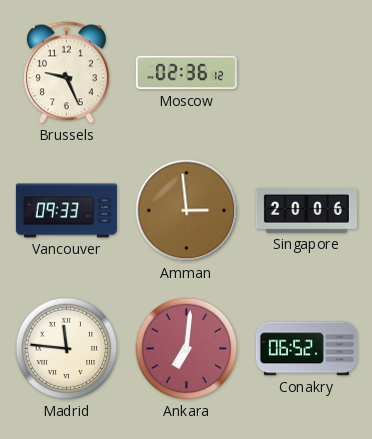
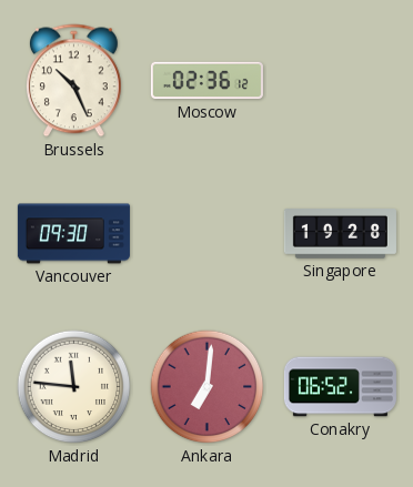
Brussels: 9:26 -> 10:26 (73, 81)
Vancouver: 09:33 -> 09:30 (73, 234)
Amman: 2:59 -> none (187, 211)
Singapore: 20:06 -> 19:28 (340, 234)
